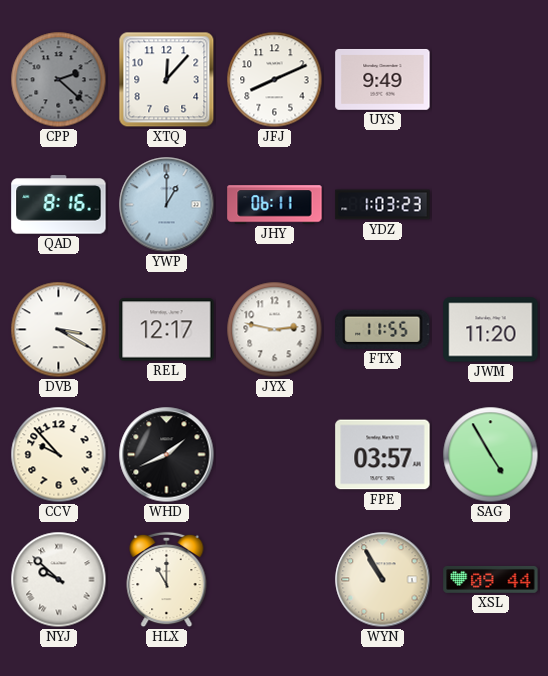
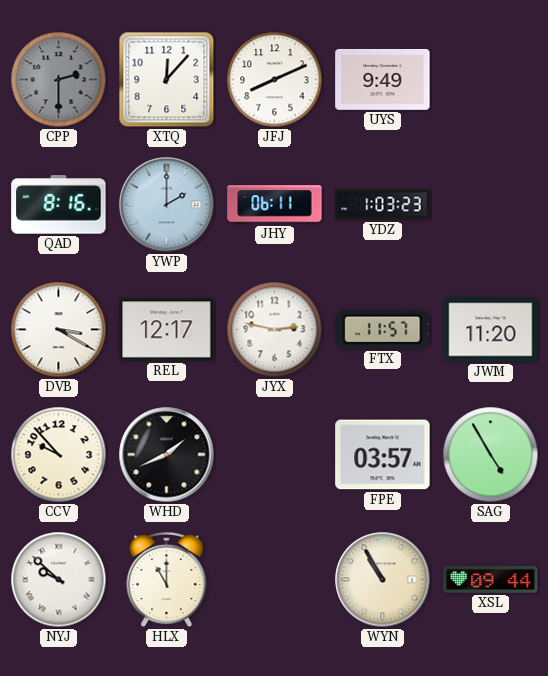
CPP: 2:22 -> 2:30 (59, 80)
YWP: 1:00 -> 2:00 (167, 205)
FTX: 11:55 -> 11:57 (383, 329)
